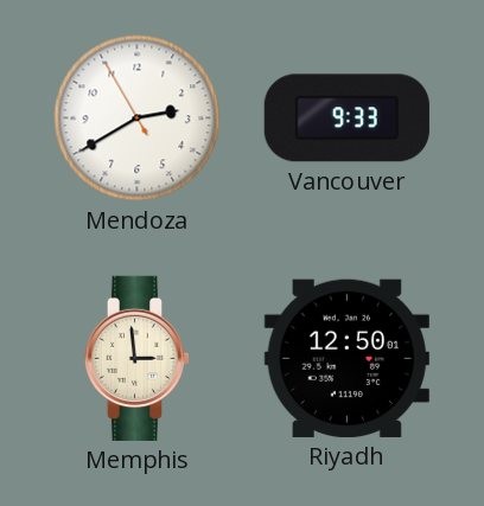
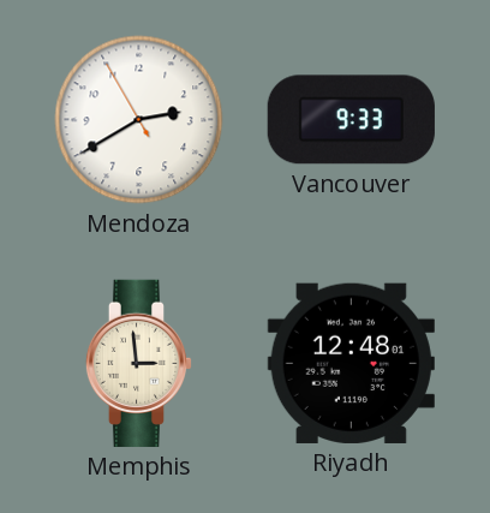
Riyadh: 12:50 -> 12:48 (351, 363)
